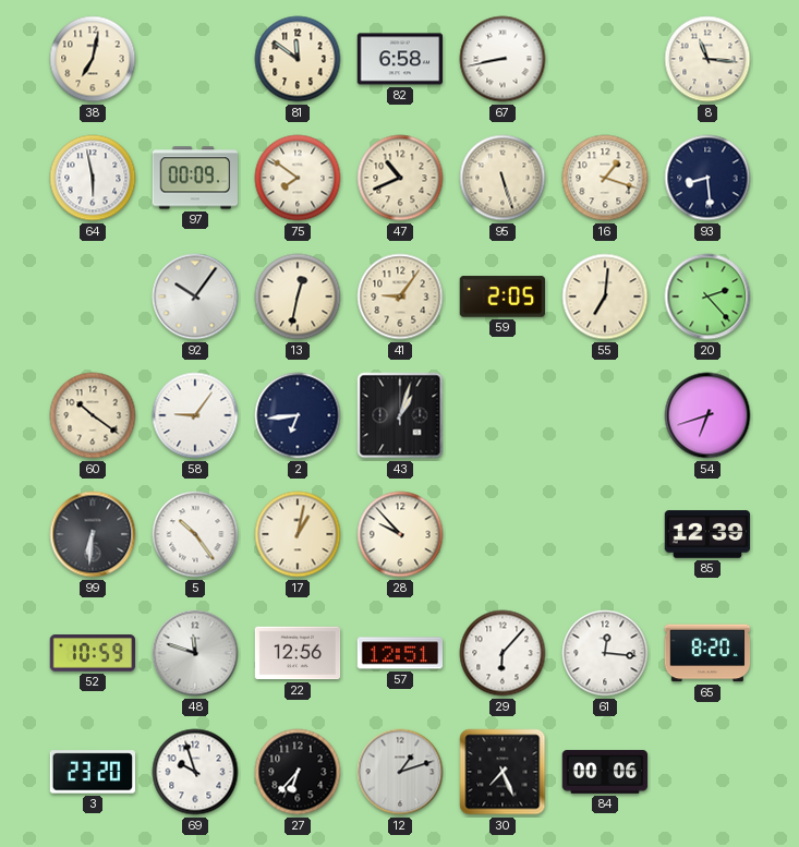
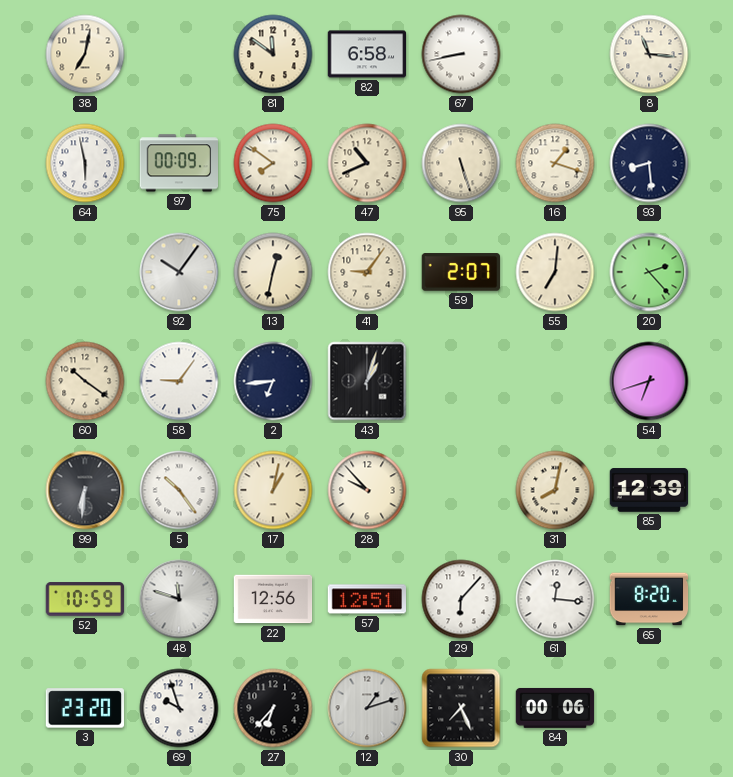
59: 2:05 -> 2:07 (460, 272)
31: none -> 8:02 (555, 490)
